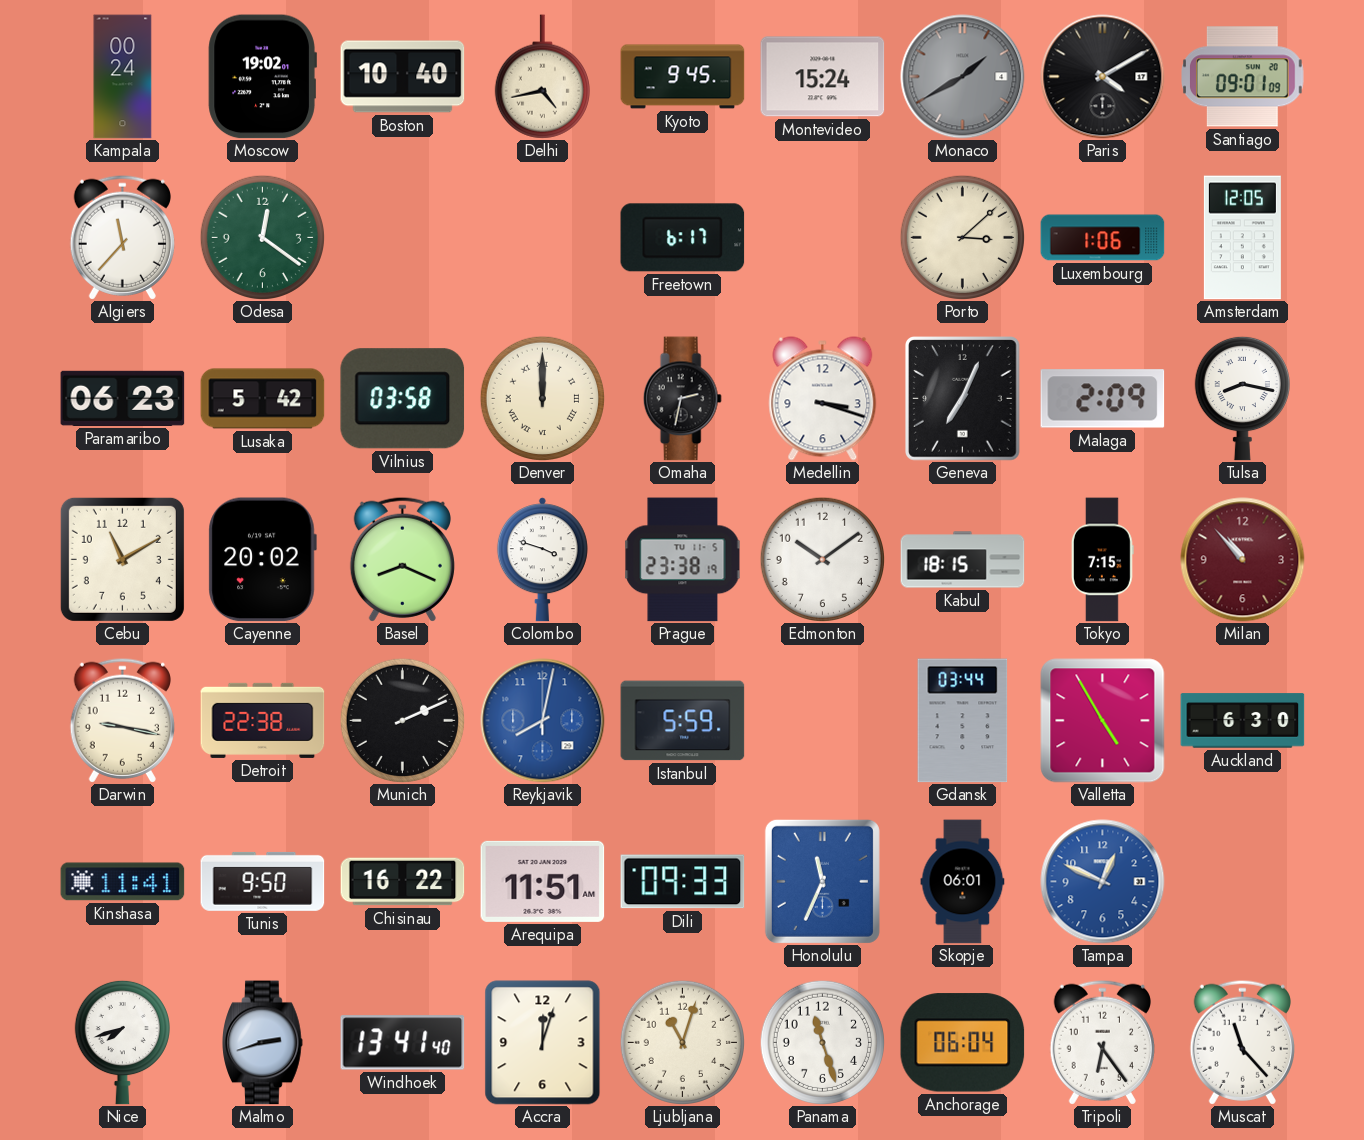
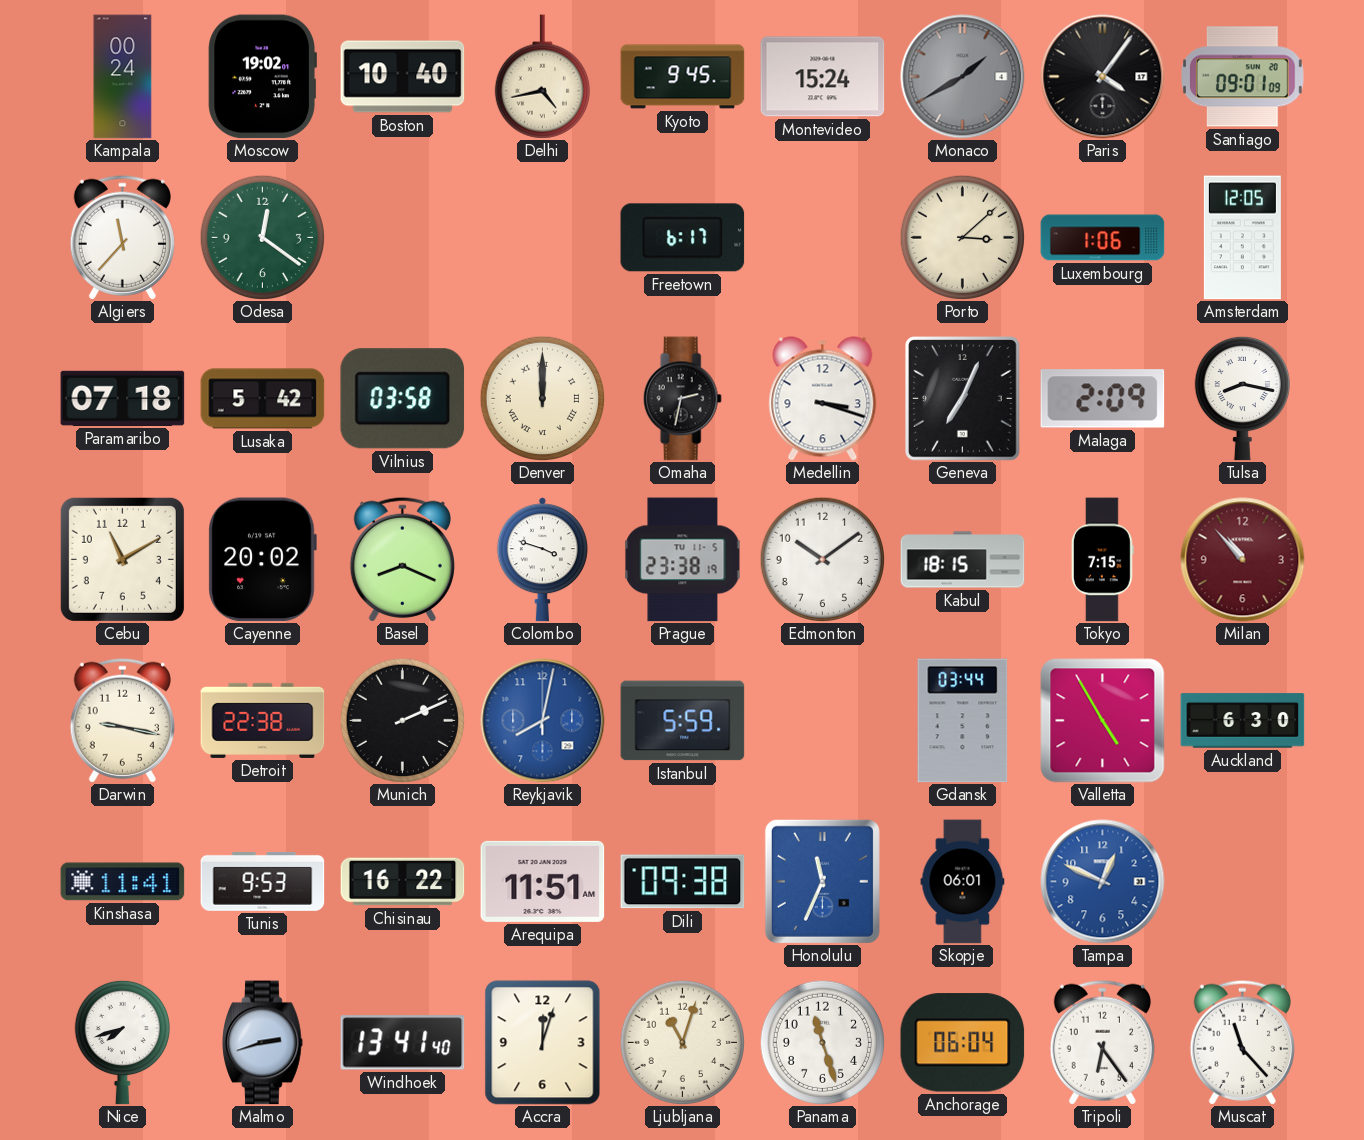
Paris: 4:10 -> 4:06 (1103, 77)
Paramaribo: 06:23 -> 07:18 (123, 398)
Tunis: 9:50 -> 9:53 (263, 881)
Dili: 09:33 -> 09:38 (683, 882)
